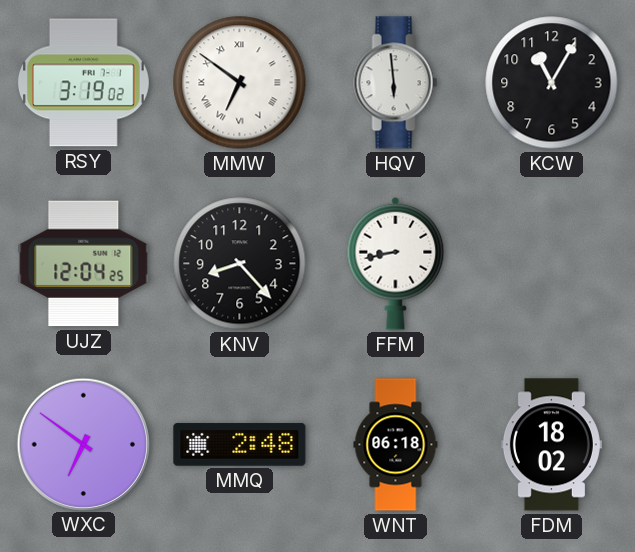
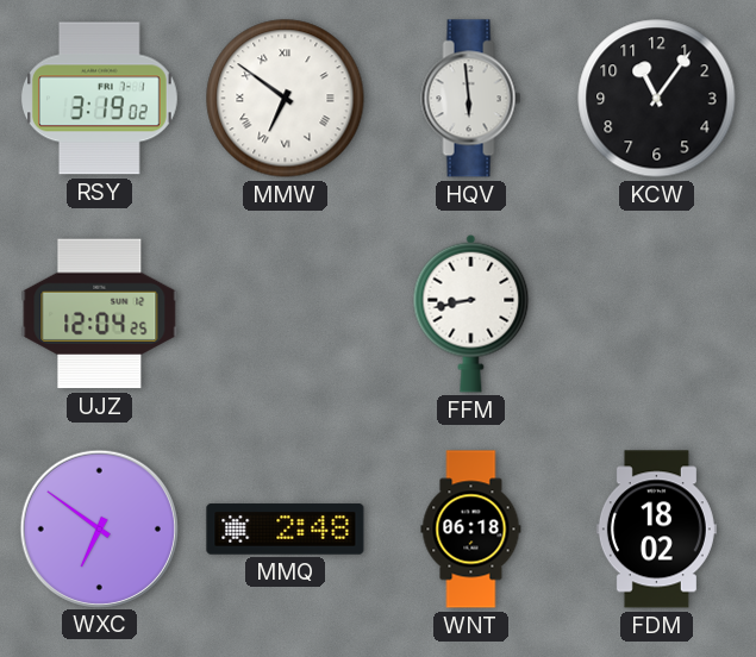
KCW: 11:05 -> 11:06 (657, 99)
KNV: 8:23 -> none (240, 264)
